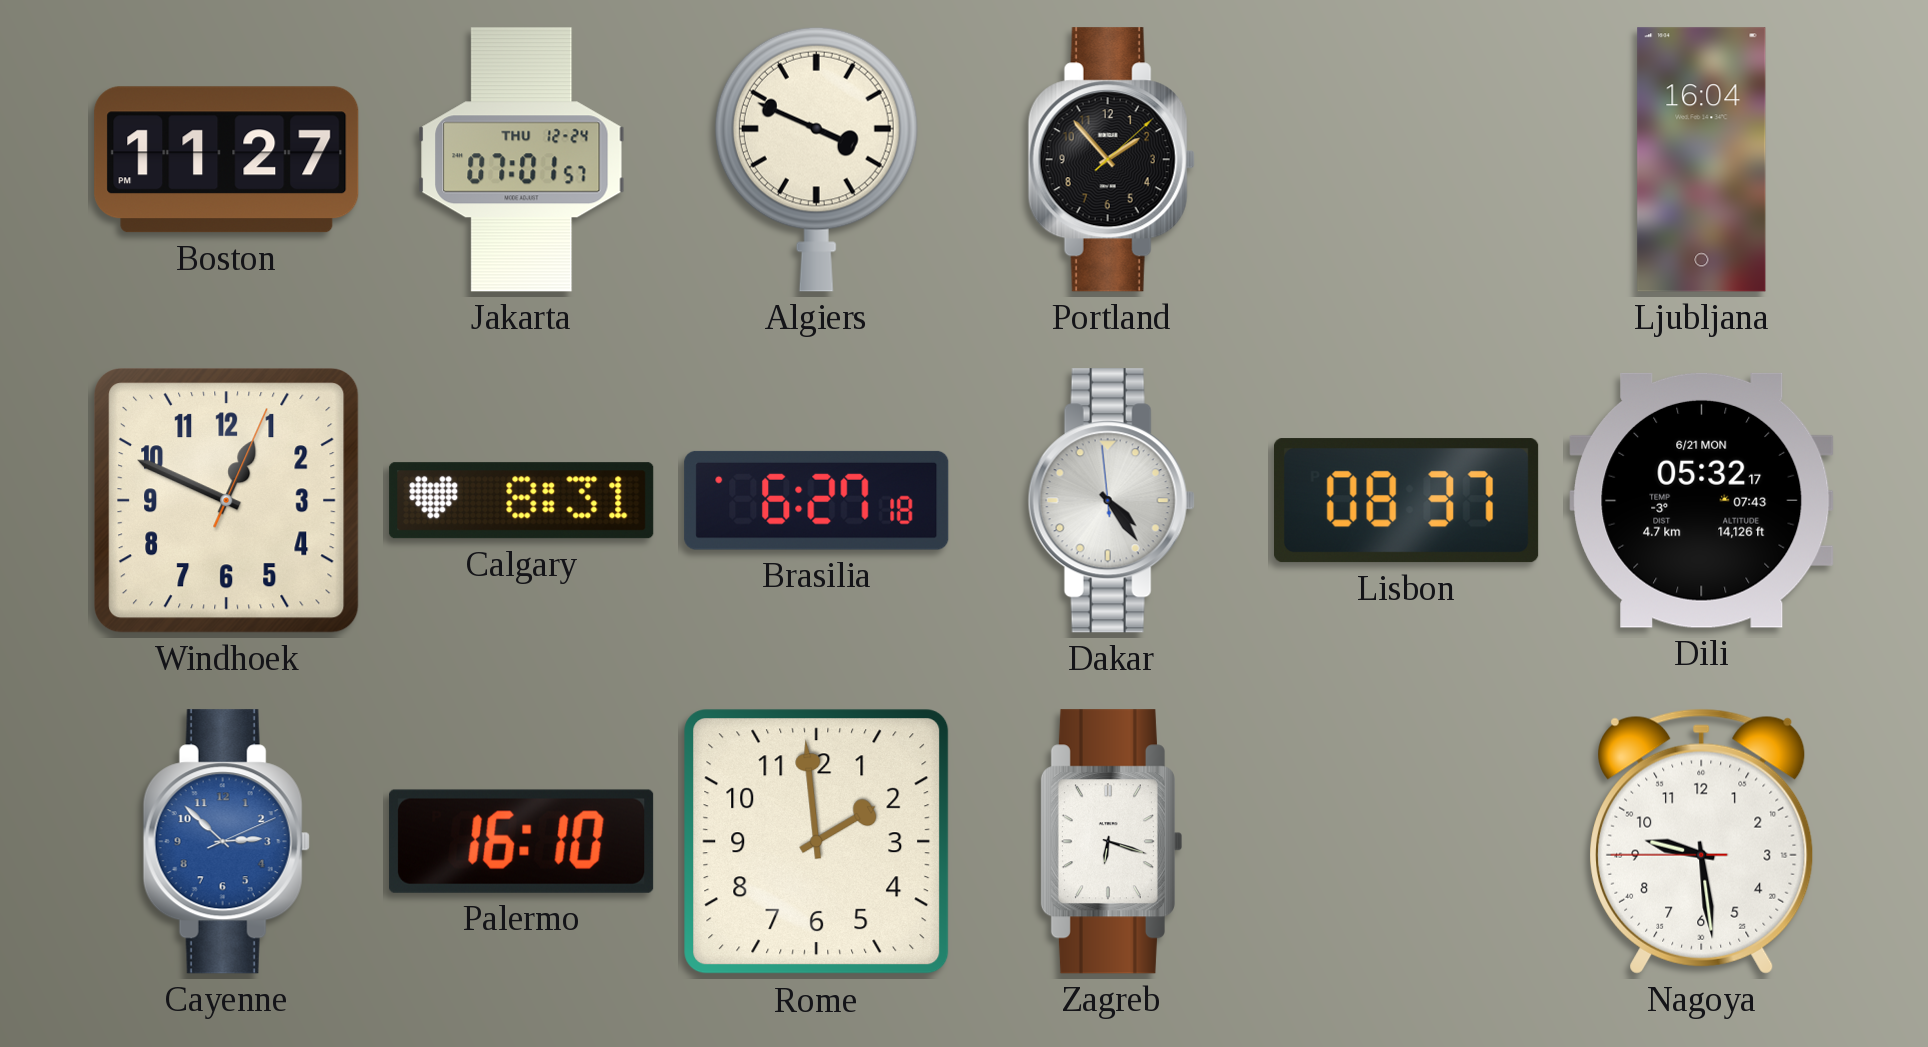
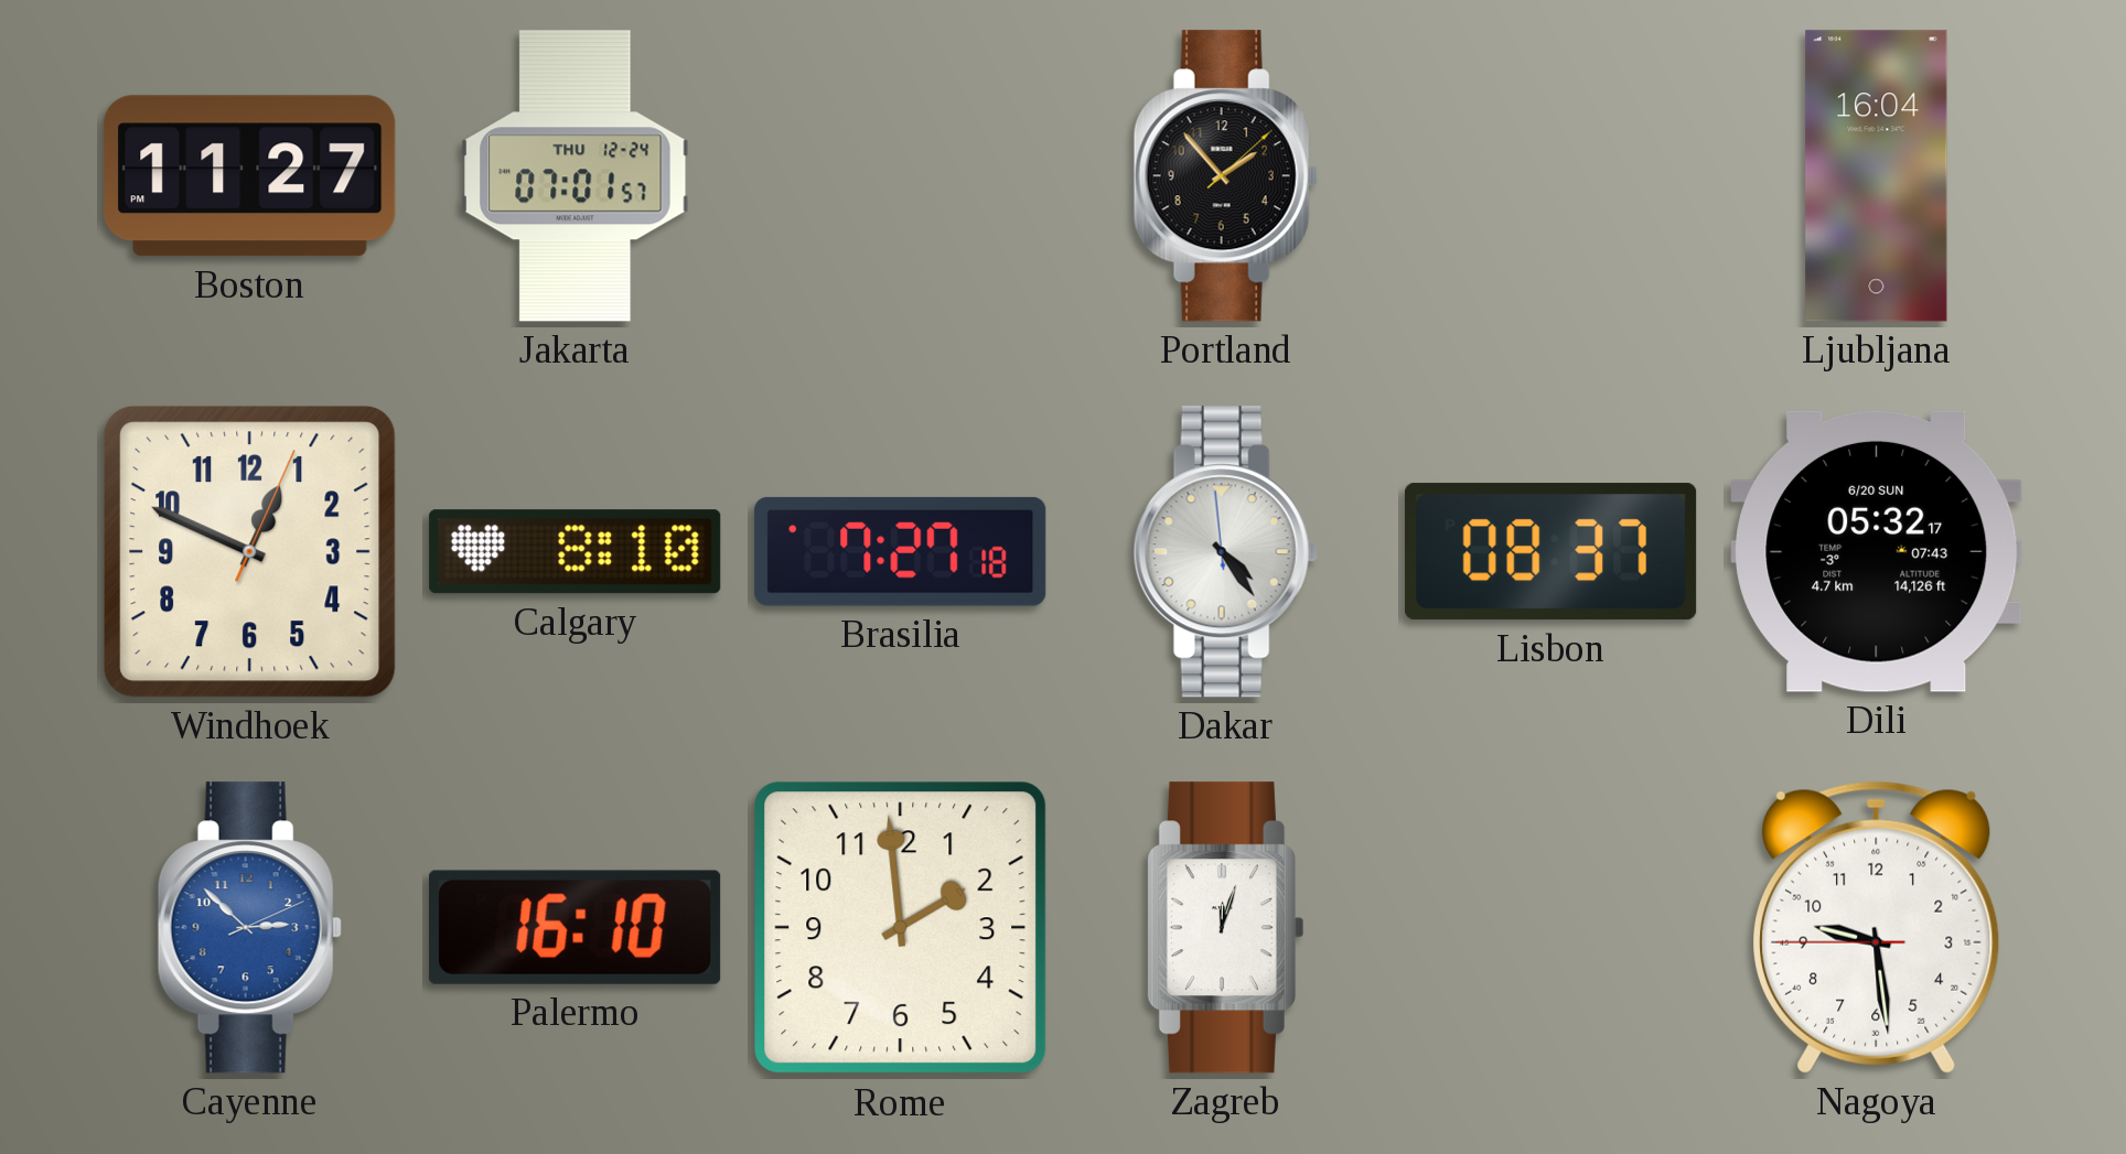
Algiers: 3:49 -> none (816, 159)
Calgary: 8:31 -> 8:10 (576, 552)
Brasilia: 6:27 -> 7:27 (901, 551)
Dili date: 6/21 MON -> 6/20 SUN (1877, 551)
Zagreb: 6:18 -> 12:03 (1225, 928)
